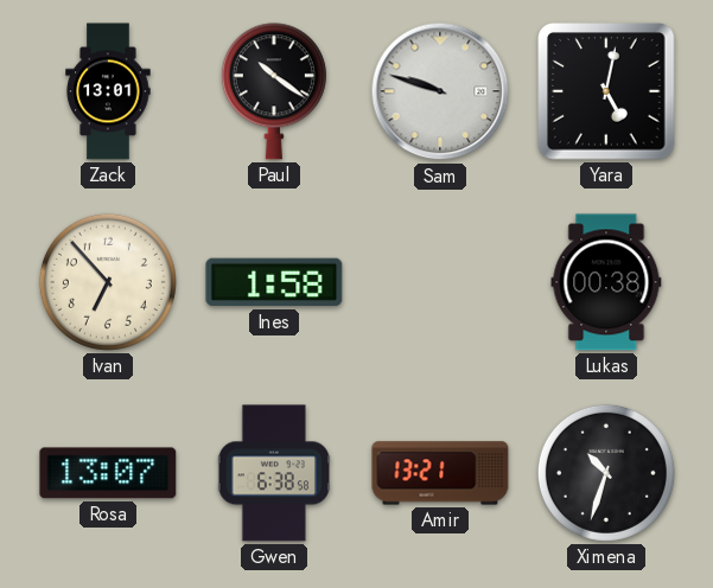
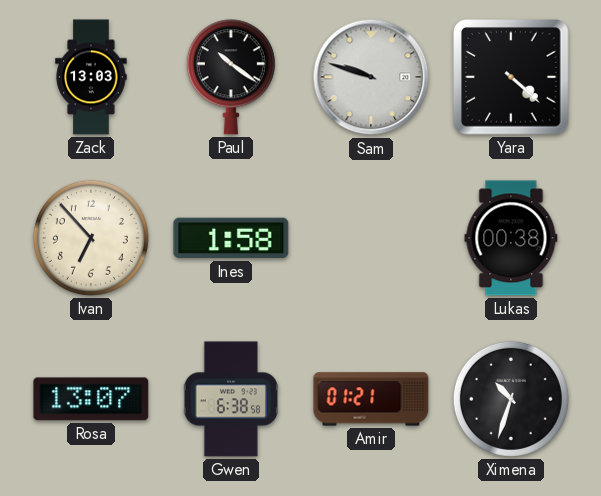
Zack: 13:01 -> 13:03 (91, 77)
Yara: 5:02 -> 4:22 (511, 77)
Amir: 13:21 -> 01:21 (371, 399)
